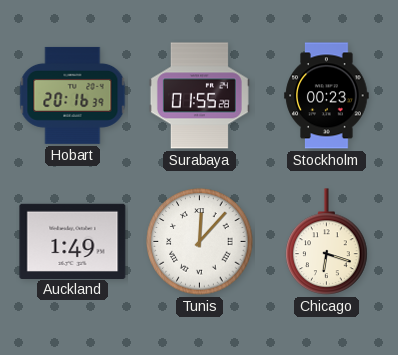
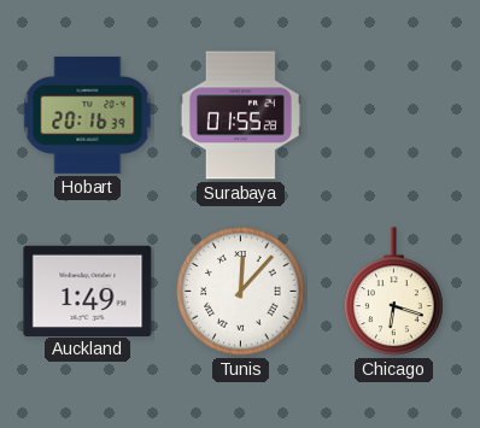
Stockholm: 00:23 -> none (327, 96)
